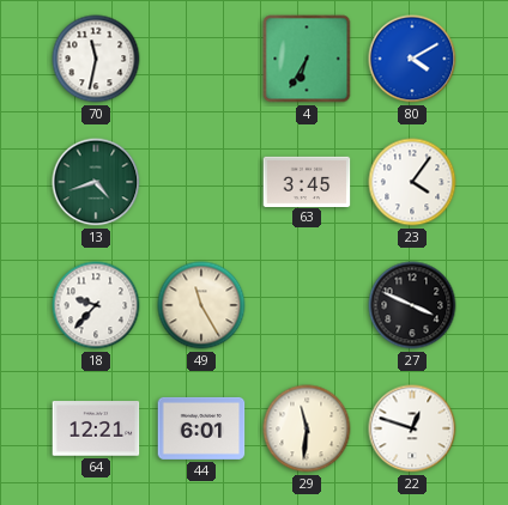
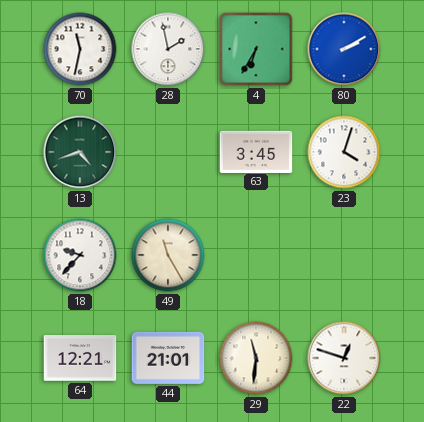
28: none -> 1:58 (168, 49)
80: 4:10 -> 2:10 (344, 49)
23: 4:06 -> 4:03 (344, 152)
27: 3:49 -> none (412, 305)
44: 6:01 -> 21:01 (168, 358)
